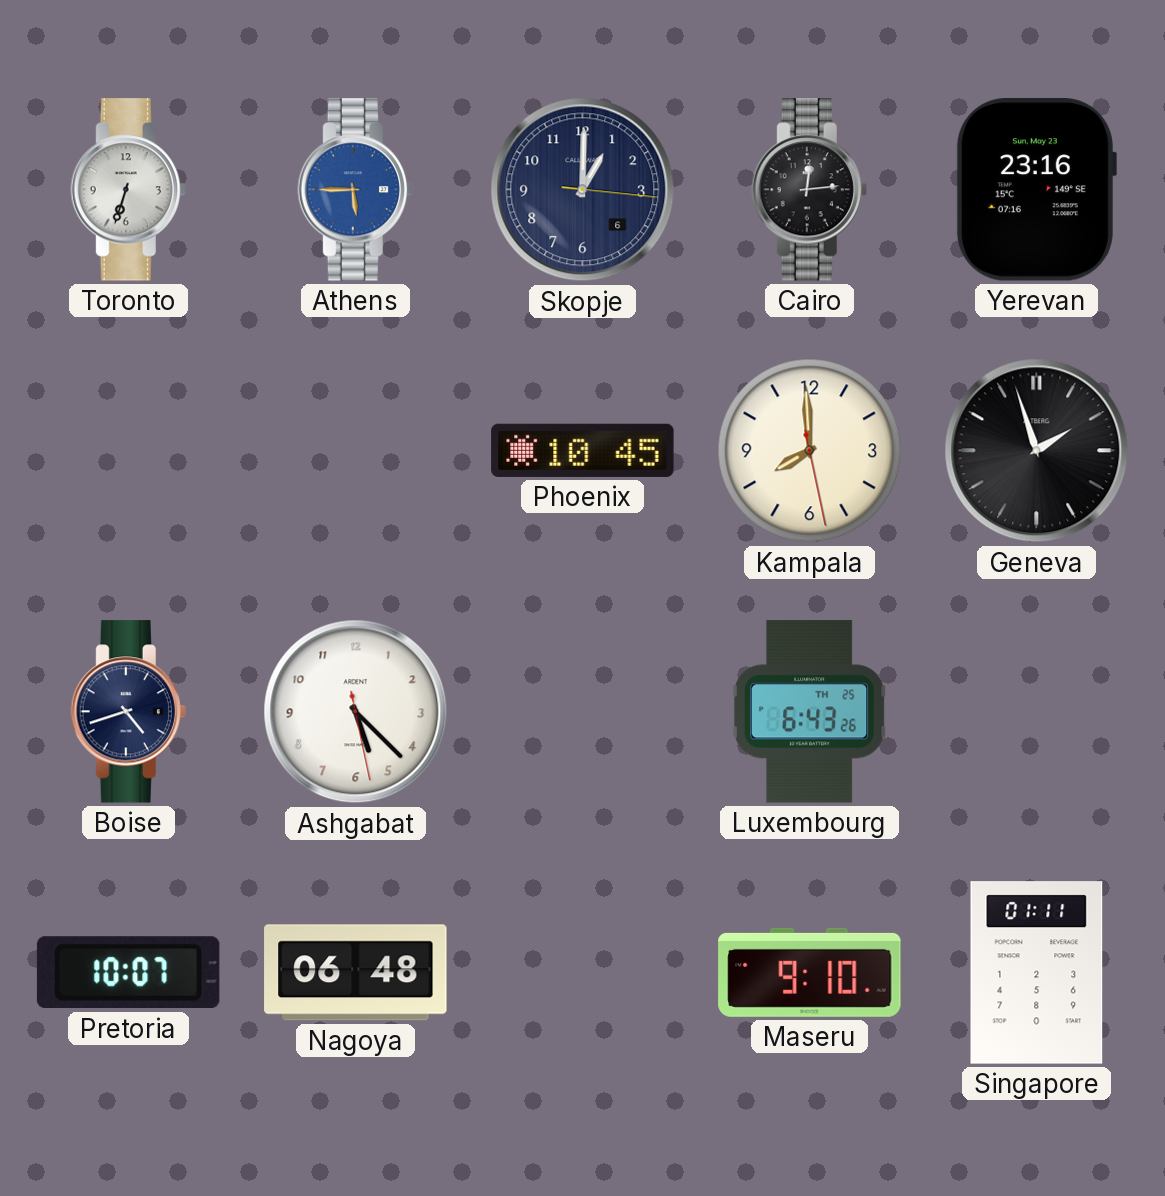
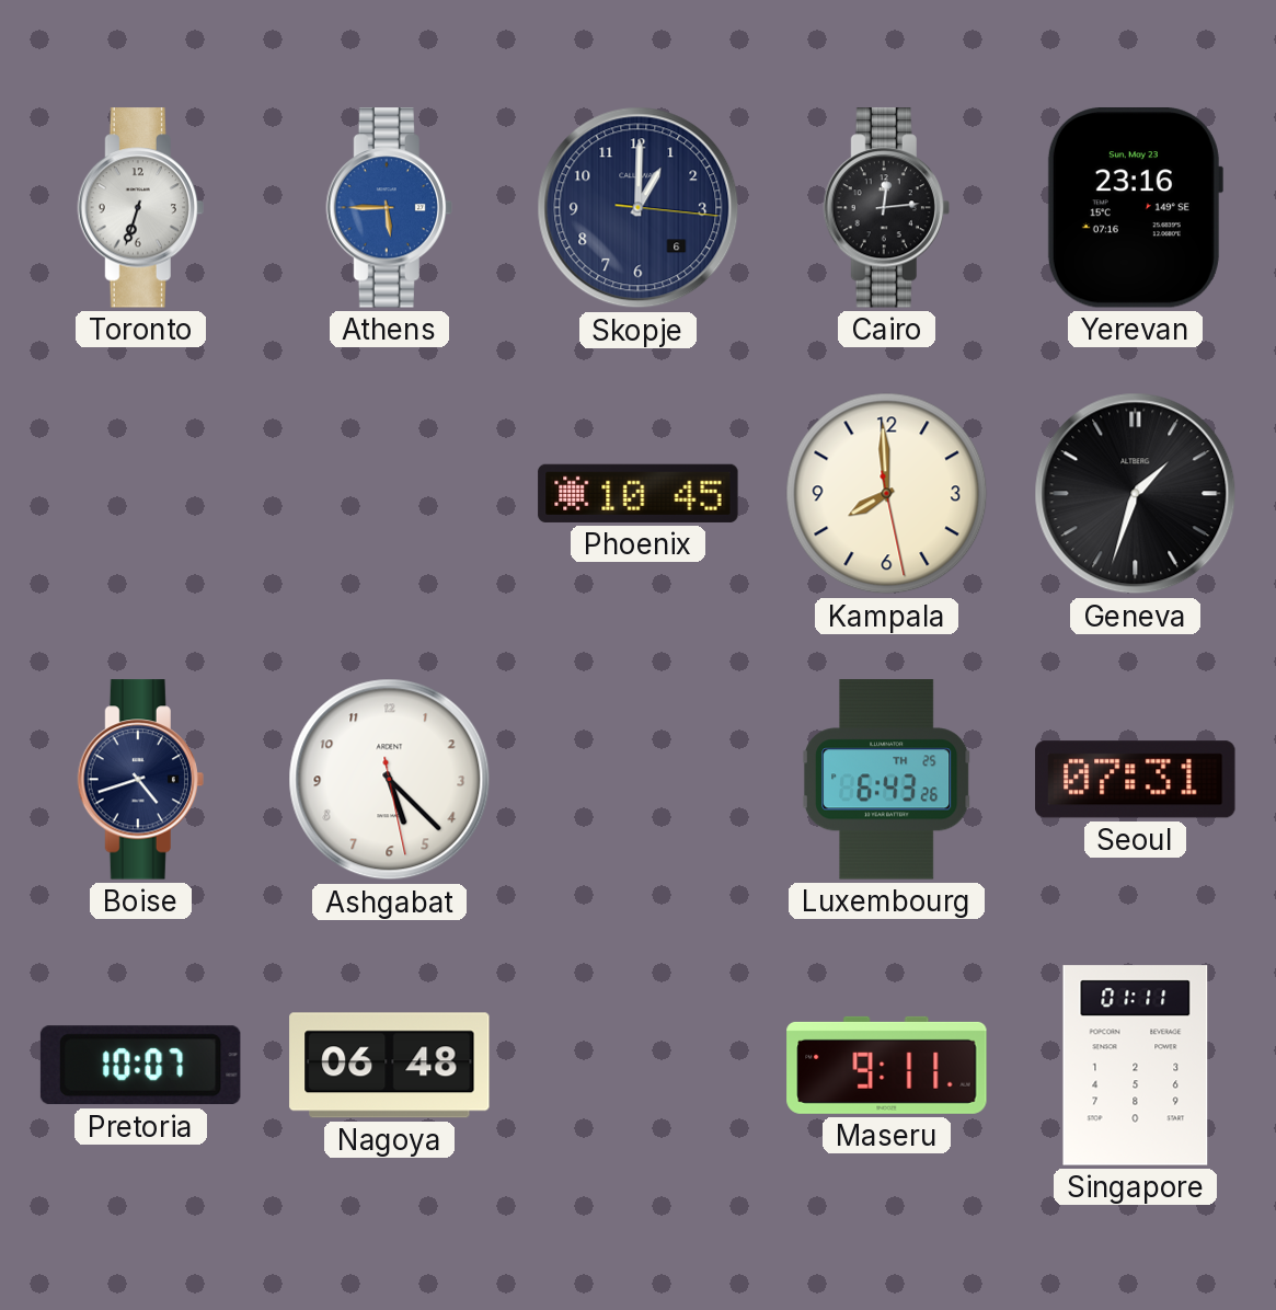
Geneva: 1:57 -> 1:33 (1136, 494)
Seoul: none -> 07:31 (1136, 780)
Maseru: 9:10 -> 9:11 (887, 1065)
